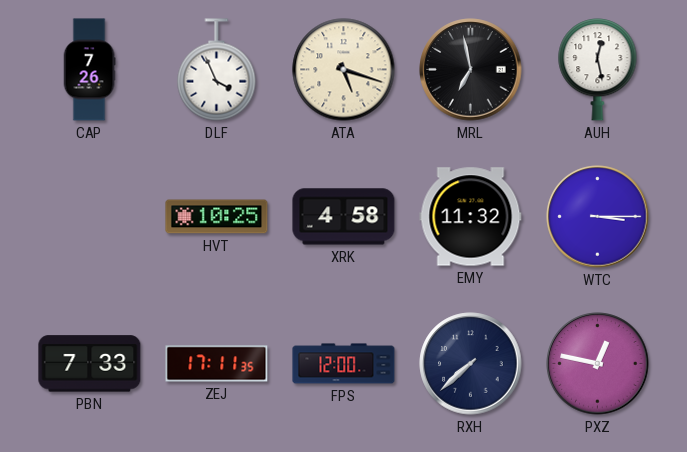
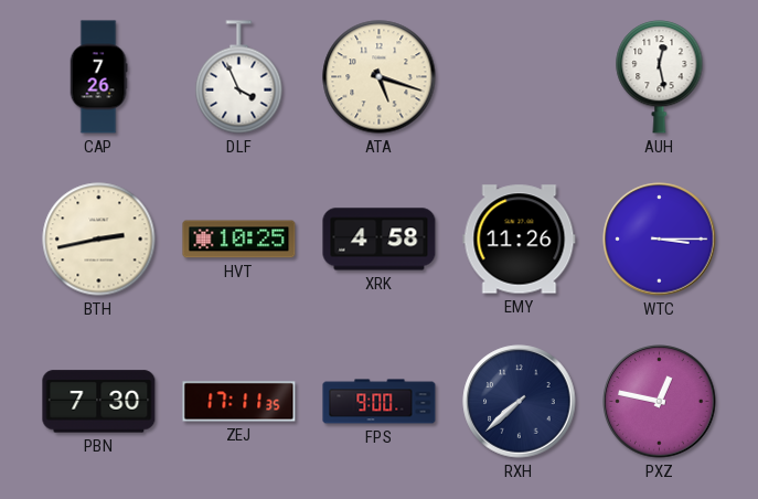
MRL: 6:58 -> none (471, 70)
BTH: none -> 2:43 (99, 240)
EMY: 11:32 -> 11:26 (520, 240)
PBN: 7:33 -> 7:30 (99, 402)
FPS: 12:00 -> 9:00 (380, 402)
